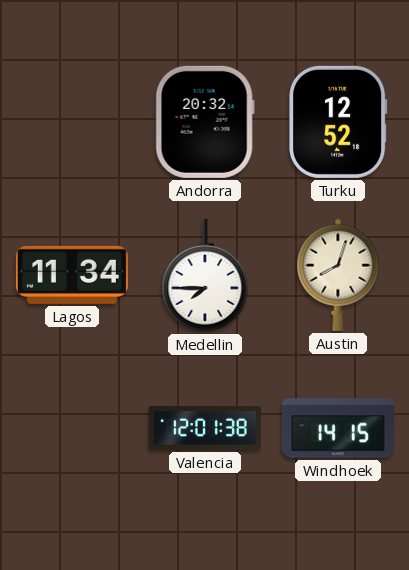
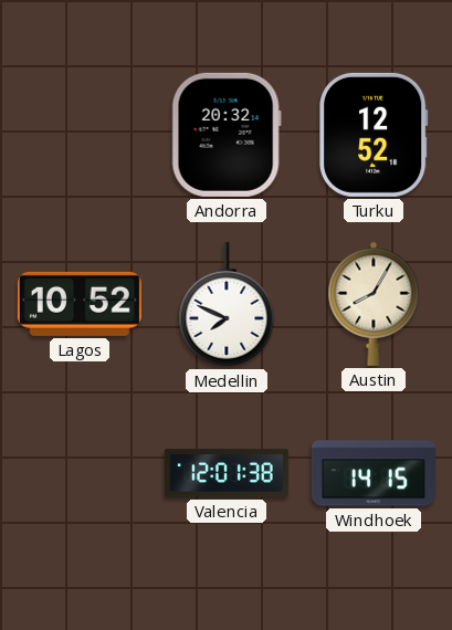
Lagos: 11:34 -> 10:52 (80, 304)
Medellin: 7:45 -> 7:49 (227, 304)
Austin: 8:03 -> 8:05 (374, 304)
